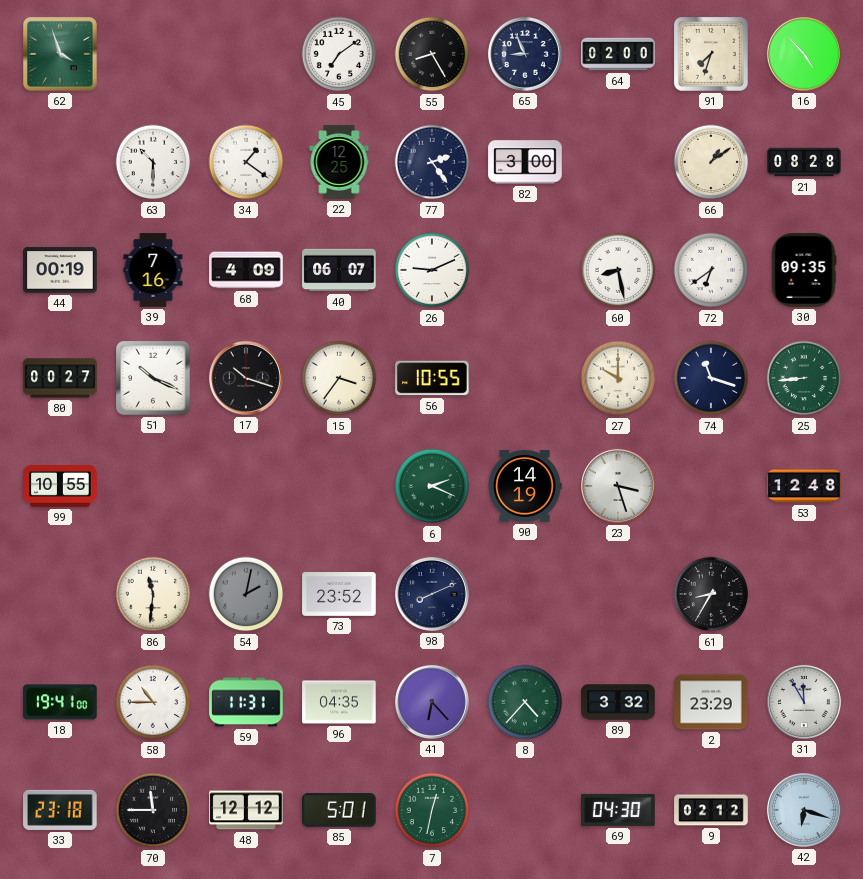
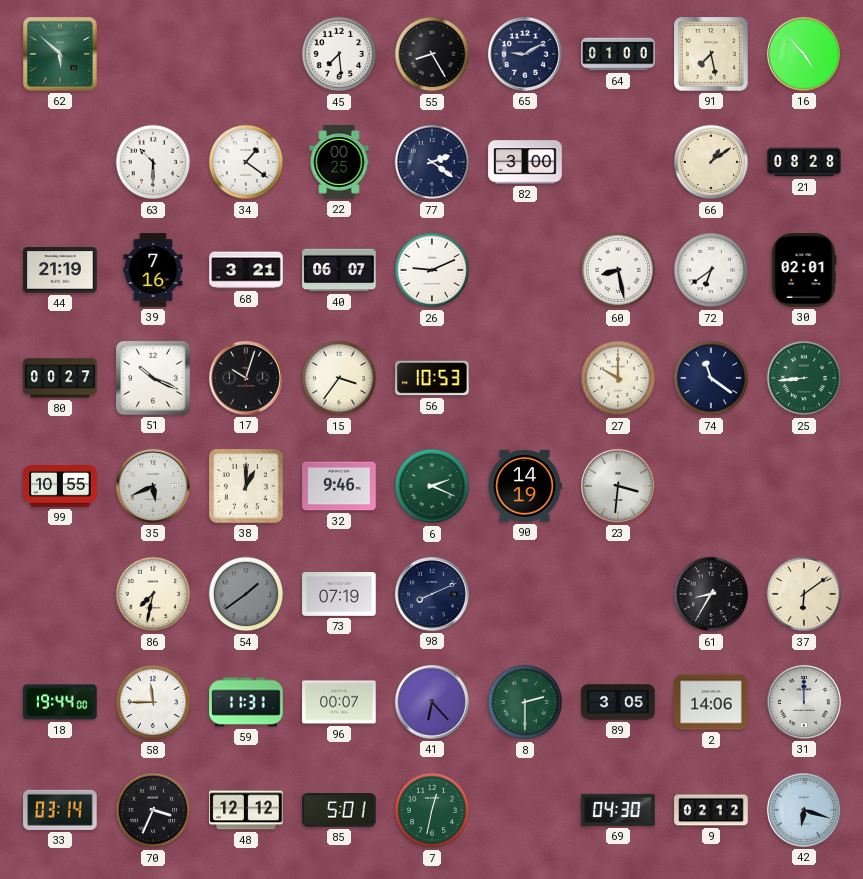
62: 3:57 -> 5:52 (60, 54)
45: 7:09 -> 7:29 (339, 54)
65: 8:56 -> 9:10 (525, 54)
64: 02:00 -> 01:00 (618, 54)
91: 7:33 -> 7:28 (712, 55)
22: 12:25 -> 00:25 (339, 162)
77: 2:24 -> 2:21 (432, 162)
44: 00:19 -> 21:19 (60, 270)
68: 4:09 -> 3:21 (246, 270)
30: 09:35 -> 02:01 (804, 270)
17: 10:18 -> 10:03 (246, 378)
56: 10:55 -> 10:53 (432, 378)
74: 11:18 -> 11:21 (711, 378)
35: none -> 5:41 (153, 486)
38: none -> 1:00 (247, 487)
32: none -> 9:46 (339, 486)
23: 3:27 -> 3:31 (618, 486)
53: 12:48 -> none (804, 486)
86: 11:31 -> 7:32 (153, 594)
54: 2:02 -> 1:39 (246, 594)
73: 23:52 -> 07:19 (339, 595)
37: none -> 6:09 (804, 594)
18: 19:41 -> 19:44 (60, 702)
58: 10:45 -> 11:45 (153, 702)
96: 04:35 -> 00:07 (339, 702)
8: 4:37 -> 2:30 (525, 702)
89: 3:32 -> 3:05 (618, 702)
2: 23:29 -> 14:06 (711, 702)
31: 11:55 -> 12:00 (804, 702)
33: 23:18 -> 03:14 (60, 810)
70: 11:45 -> 3:34 (153, 810)
